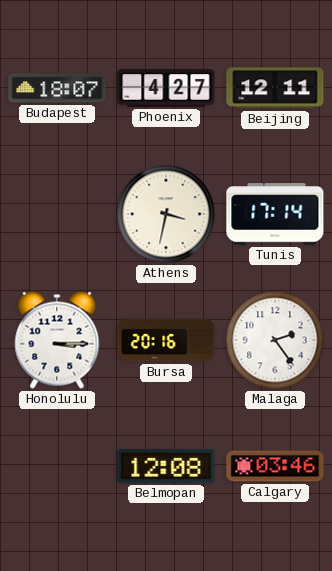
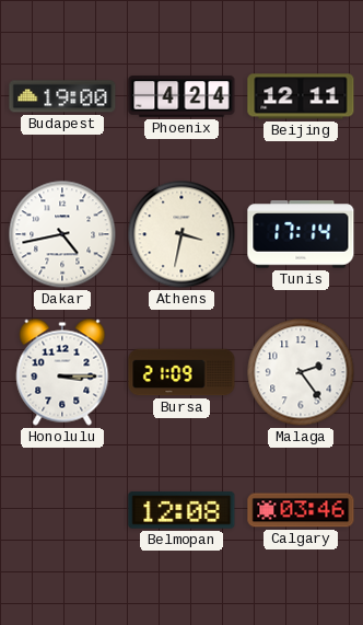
Budapest: 18:07 -> 19:00 (62, 96)
Phoenix: 4:27 -> 4:24 (181, 96)
Dakar: none -> 4:43 (62, 234)
Bursa: 20:16 -> 21:09 (181, 372)
